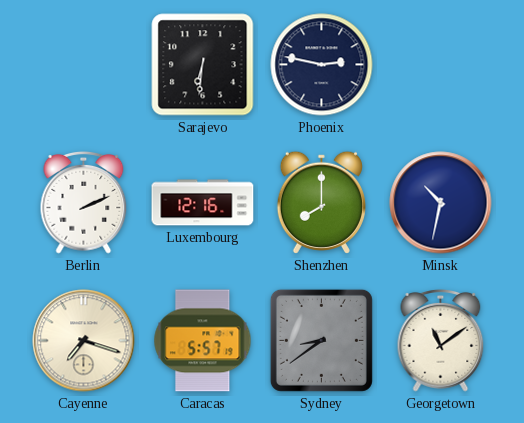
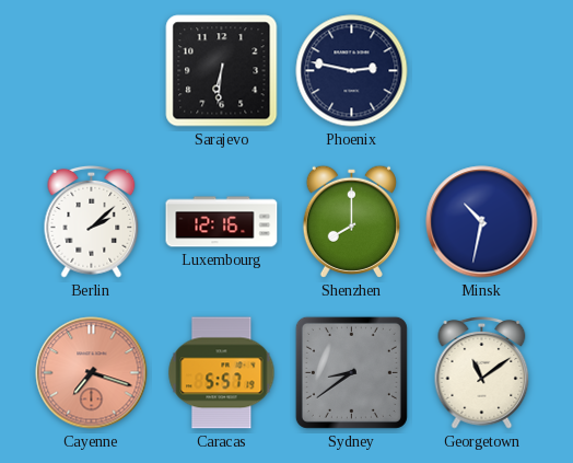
Berlin: 2:11 -> 2:08 (92, 222)
Cayenne dial: cream -> salmon (92, 373)
